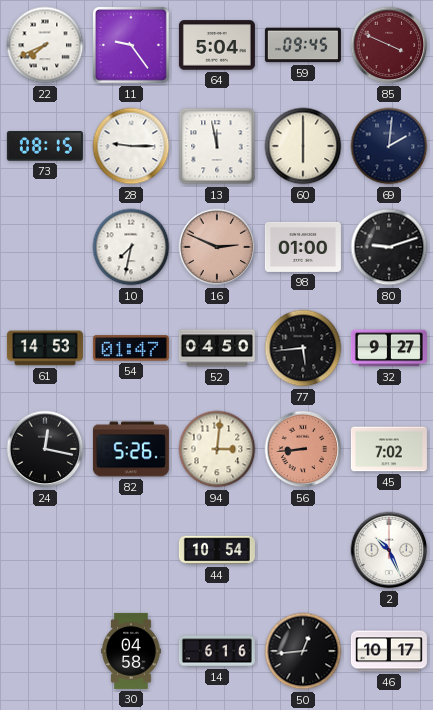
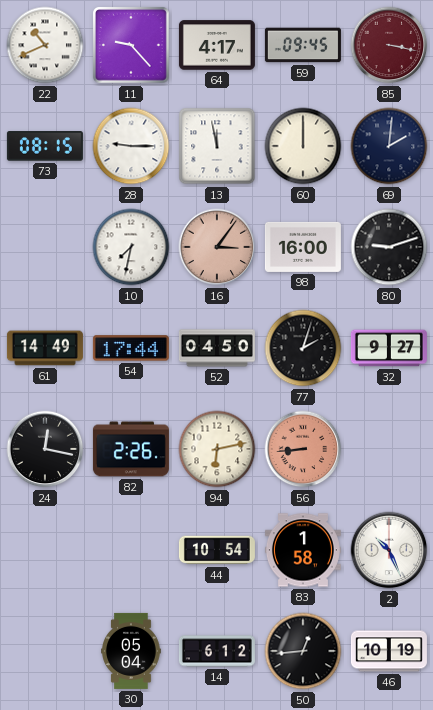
22: 7:41 -> 10:41 (45, 45)
11: 9:24 -> 9:23 (131, 45)
64: 5:04 -> 4:17 (217, 45)
85: 3:49 -> 3:17 (389, 45)
60: 6:00 -> 12:00 (303, 146)
16: 2:49 -> 3:06 (217, 247)
98: 01:00 -> 16:00 (303, 247)
61: 14:53 -> 14:49 (45, 348)
54: 01:47 -> 17:44 (131, 348)
77: 5:44 -> 2:03 (303, 348)
82: 5:26 -> 2:26 (131, 449)
94: 3:01 -> 6:13 (217, 449)
45: 7:02 -> none (389, 449)
83: none -> 1:58 (303, 550)
30: 04:58 -> 05:04 (131, 651)
14: 6:16 -> 6:12 (217, 651)
46: 10:17 -> 10:19 (389, 651)
